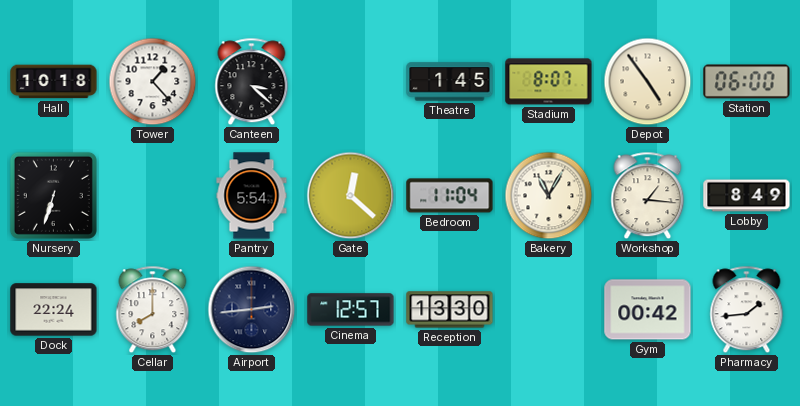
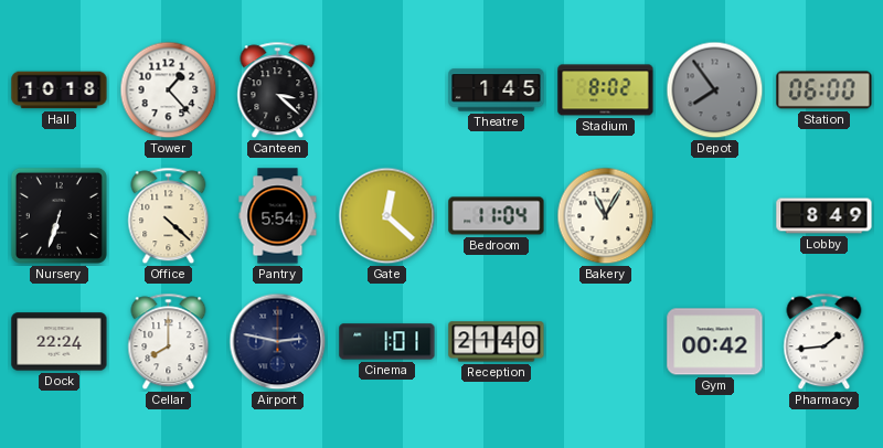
Stadium: 8:07 -> 8:02 (606, 90)
Depot: 4:54 -> 7:54 (715, 90)
Depot dial: cream -> grey (715, 90)
Office: none -> 4:22 (169, 216)
Workshop: 1:16 -> none (648, 196)
Airport: 2:44 -> 2:47 (278, 342)
Cinema: 12:57 -> 1:01 (387, 342)
Reception: 13:30 -> 21:40 (497, 342)
